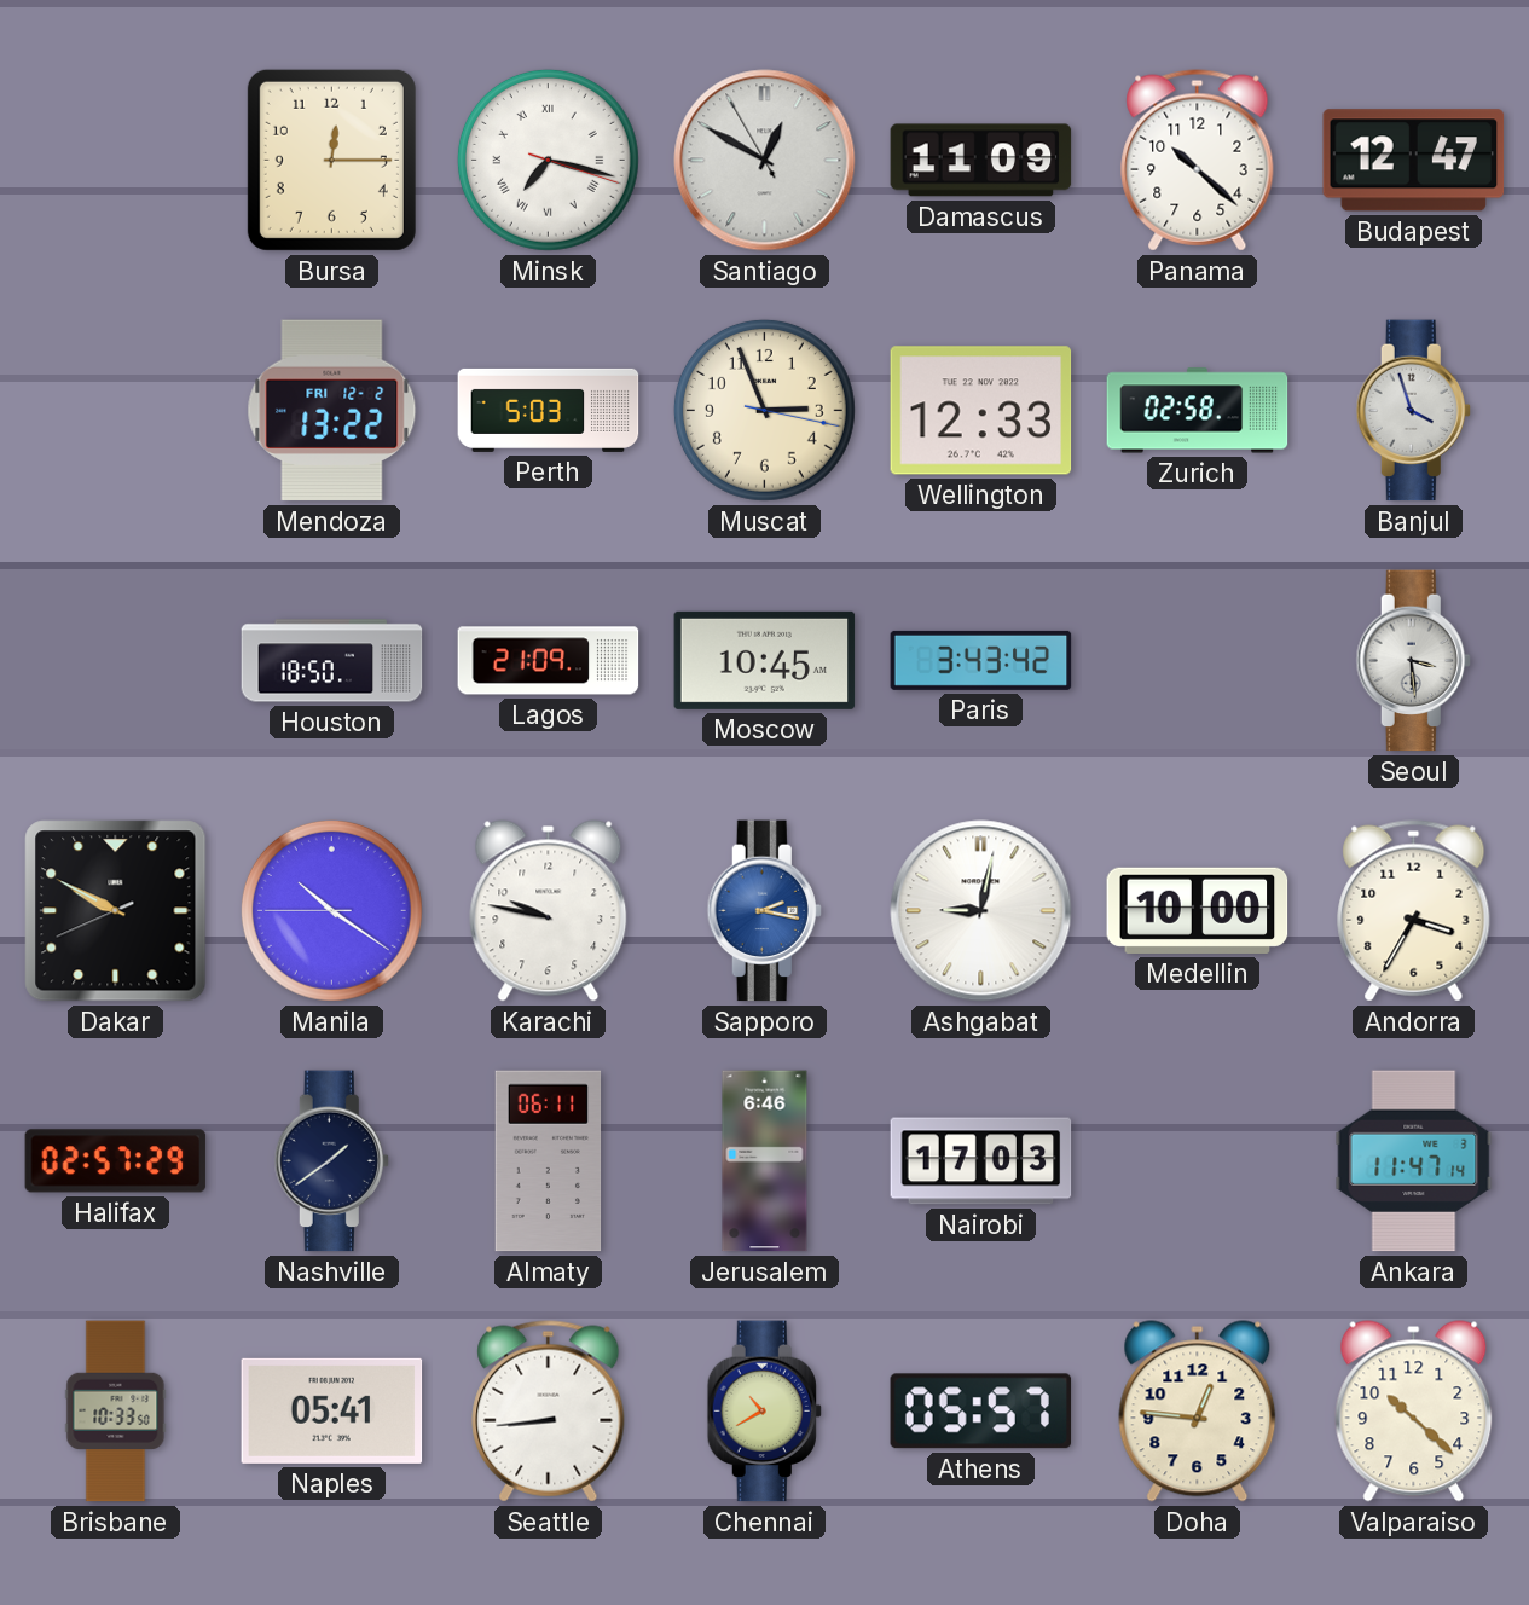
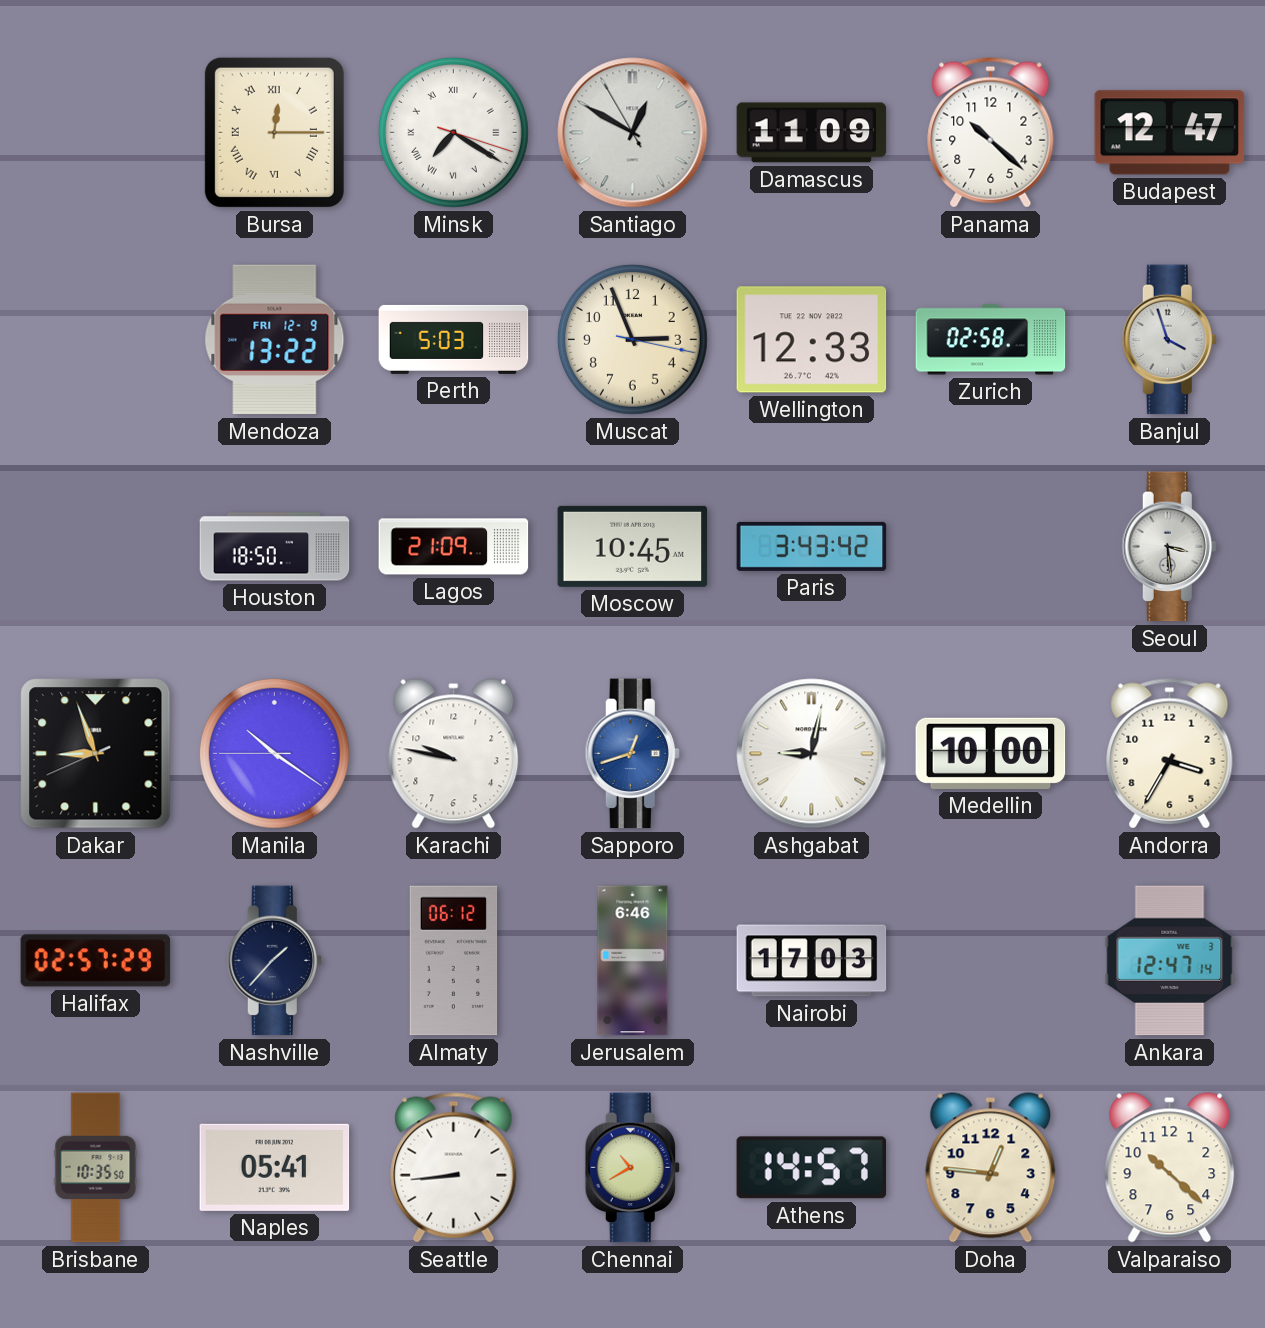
Bursa numerals: Arabic -> Roman (274, 132)
Minsk: 7:17 -> 7:20 (453, 132)
Mendoza date: FRI 12-2 -> FRI 12-9 (275, 340)
Dakar: 9:49 -> 8:56 (96, 754)
Sapporo: 2:17 -> 12:42 (632, 754)
Nashville: 1:39 -> 1:37 (274, 961)
Almaty: 06:11 -> 06:12 (454, 961)
Ankara: 11:47 -> 12:47 (1170, 961)
Brisbane: 10:33 -> 10:35 (96, 1168)
Athens: 05:57 -> 14:57 (812, 1168)
